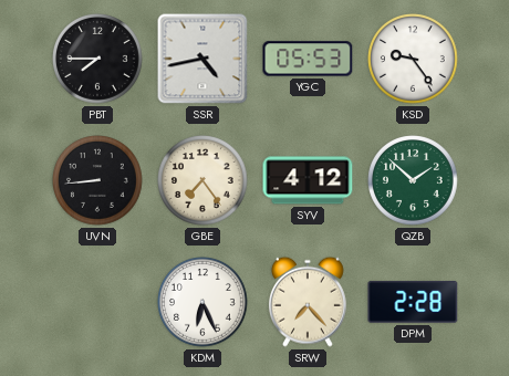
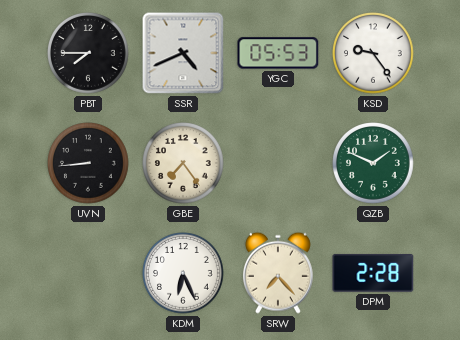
SSR: 4:43 -> 4:41 (183, 53)
SYV: 4:12 -> none (308, 180)
QZB: 1:52 -> 1:49 (374, 164)
